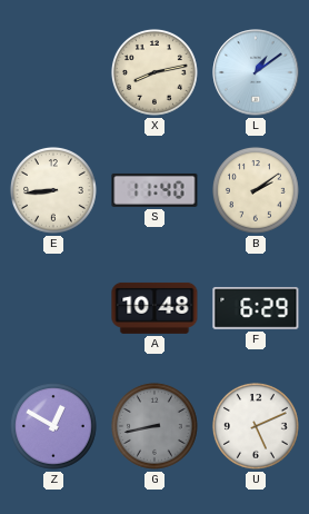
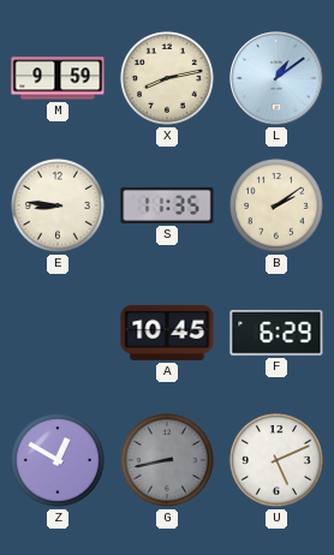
M: none -> 9:59 (58, 78)
E: 8:44 -> 8:46 (58, 205)
S: 11:40 -> 11:35 (167, 205)
A: 10:48 -> 10:45 (167, 333)
